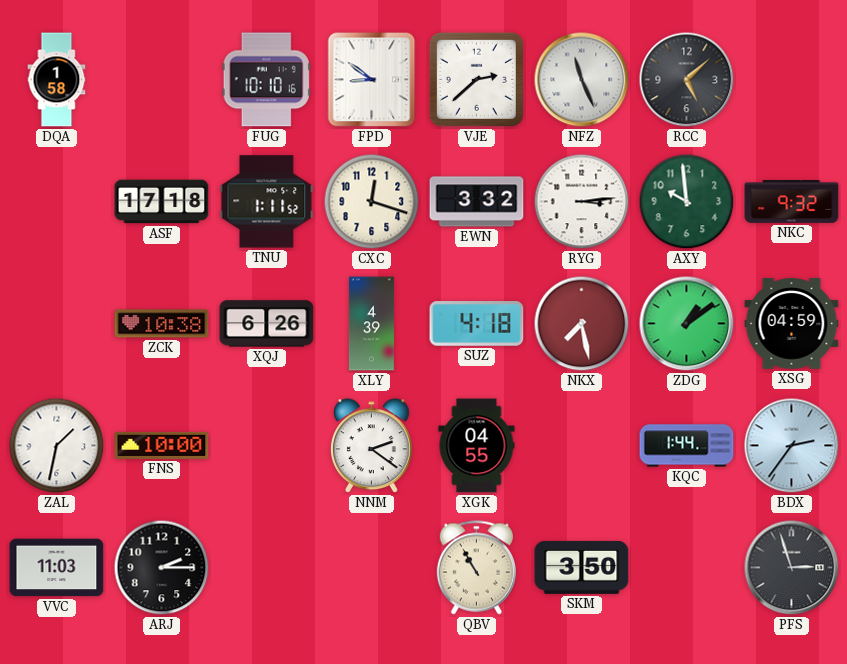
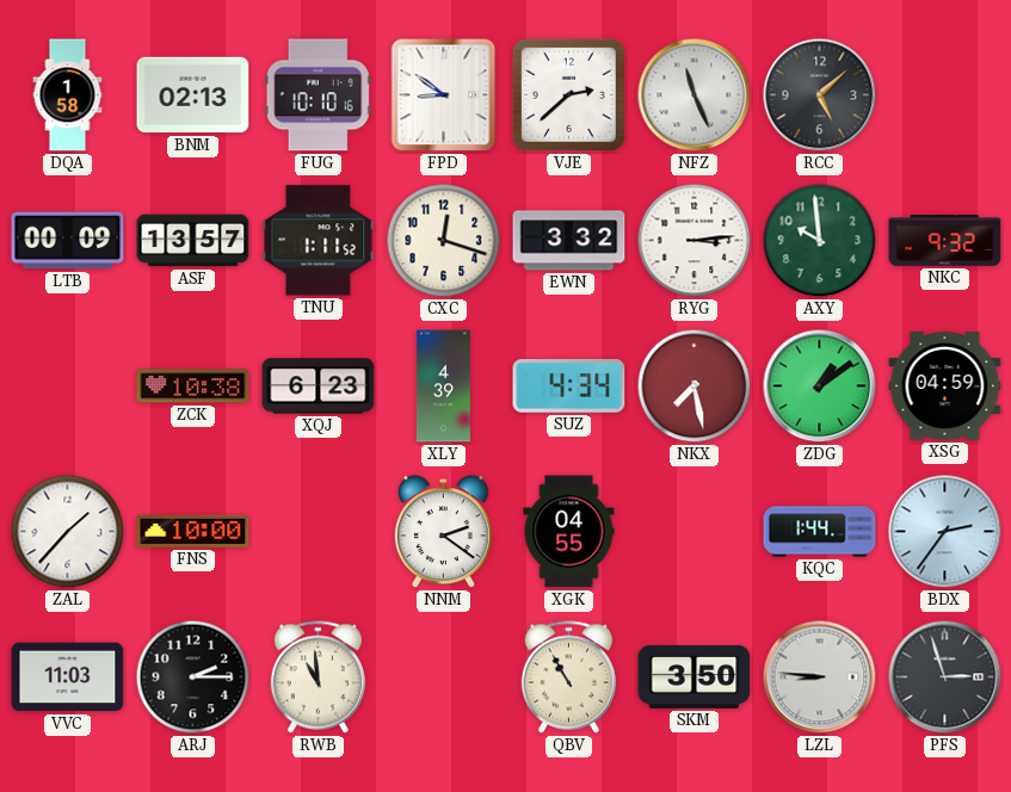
BNM: none -> 02:13 (193, 95)
LTB: none -> 00:09 (68, 241)
ASF: 17:18 -> 13:57 (193, 241)
XQJ: 6:26 -> 6:23 (319, 386)
SUZ: 4:18 -> 4:34 (569, 386)
ZAL: 1:32 -> 1:37 (68, 532)
RWB: none -> 10:59 (318, 677)
LZL: none -> 8:46 (820, 677)
